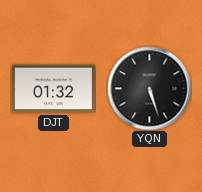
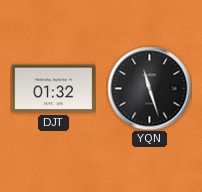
YQN: 5:27 -> 11:27 (149, 88)
